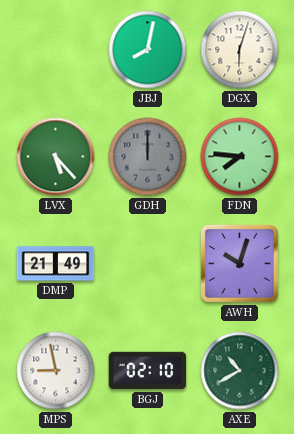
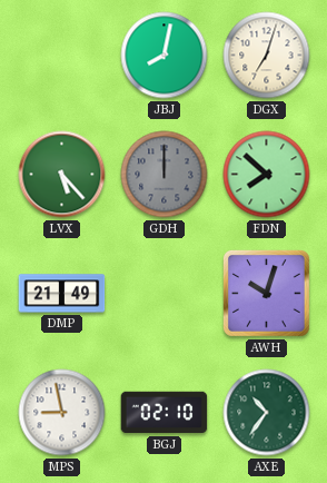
DGX: 6:03 -> 7:03 (267, 56)
FDN: 7:46 -> 7:52 (267, 175)
AXE: 10:40 -> 10:36 (267, 413)
